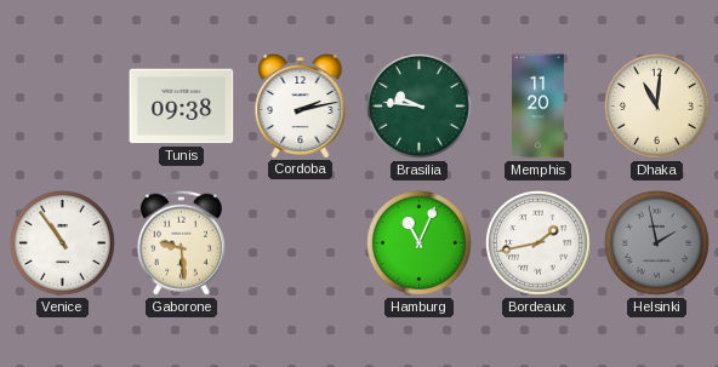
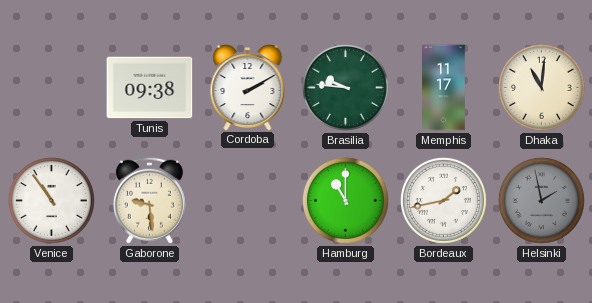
Cordoba: 2:13 -> 2:10 (248, 88)
Memphis: 11:20 -> 11:17 (444, 88)
Hamburg: 11:04 -> 11:00 (345, 200)
